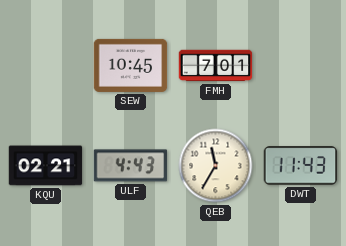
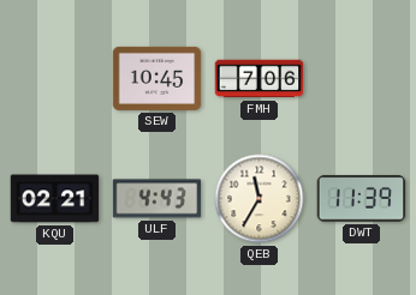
FMH: 7:01 -> 7:06 (260, 79)
DWT: 11:43 -> 11:39 (362, 199)
